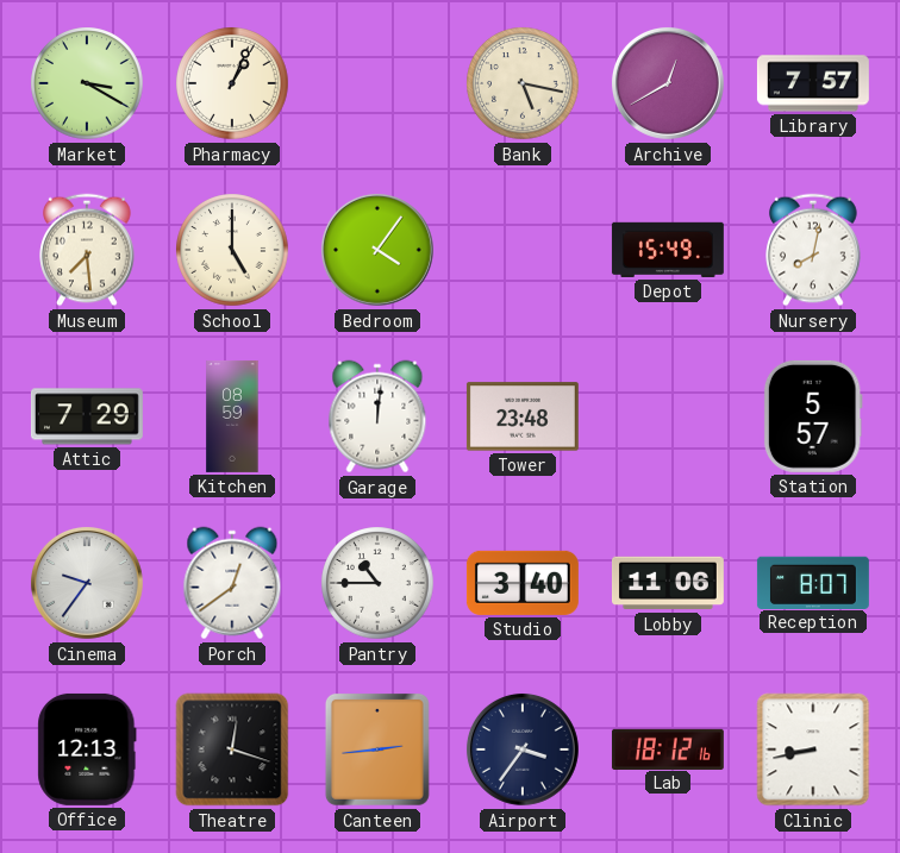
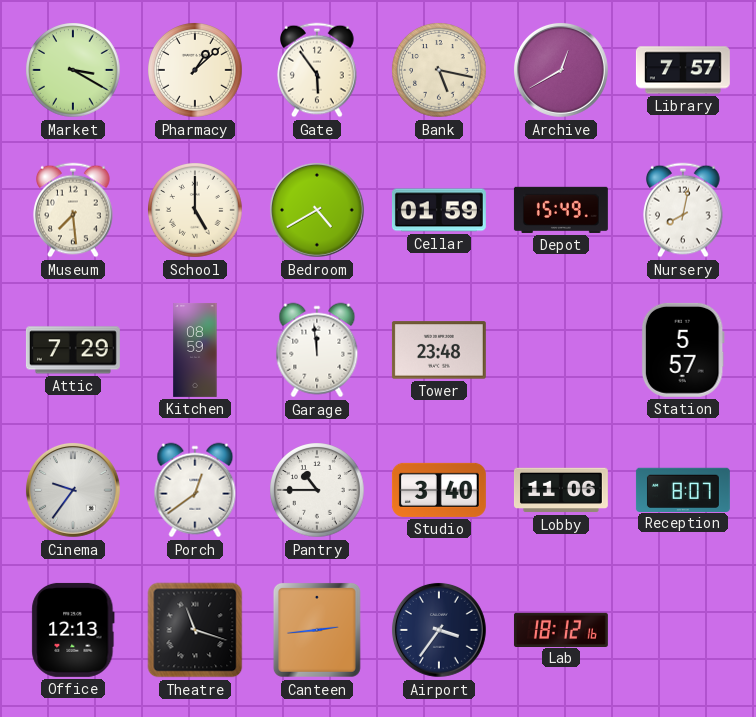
Pharmacy: 1:04 -> 1:08 (195, 70)
Gate: none -> 5:54 (317, 70)
Bedroom: 4:06 -> 4:40 (317, 210)
Cellar: none -> 01:59 (439, 210)
Garage: 12:01 -> 11:59 (317, 350)
Theatre: 12:18 -> 11:18 (195, 630)
Clinic: 8:43 -> none (813, 749)
